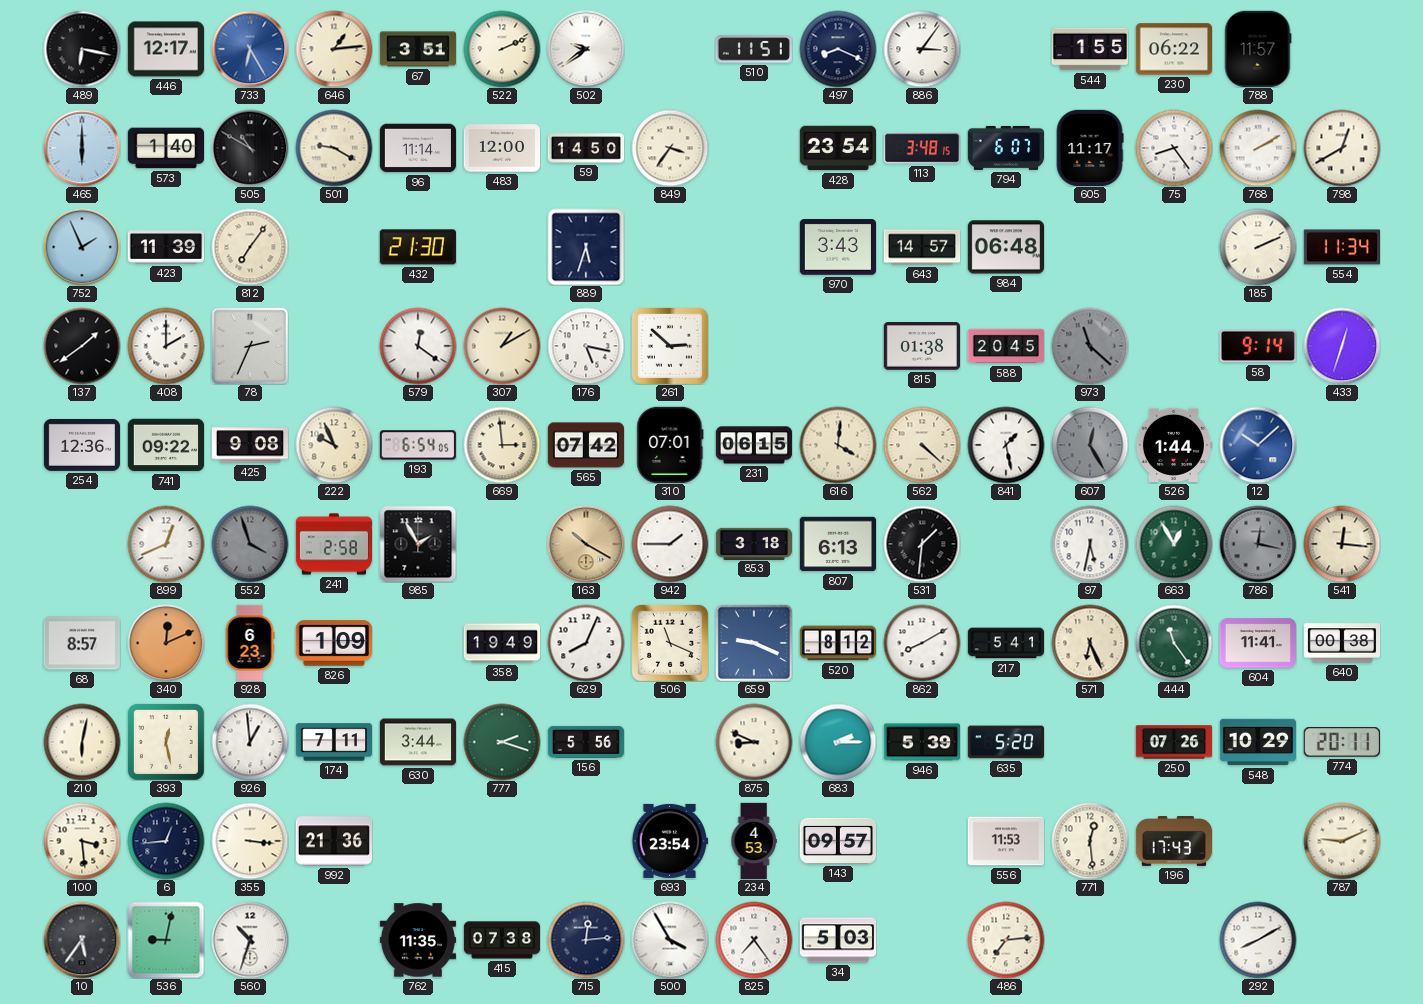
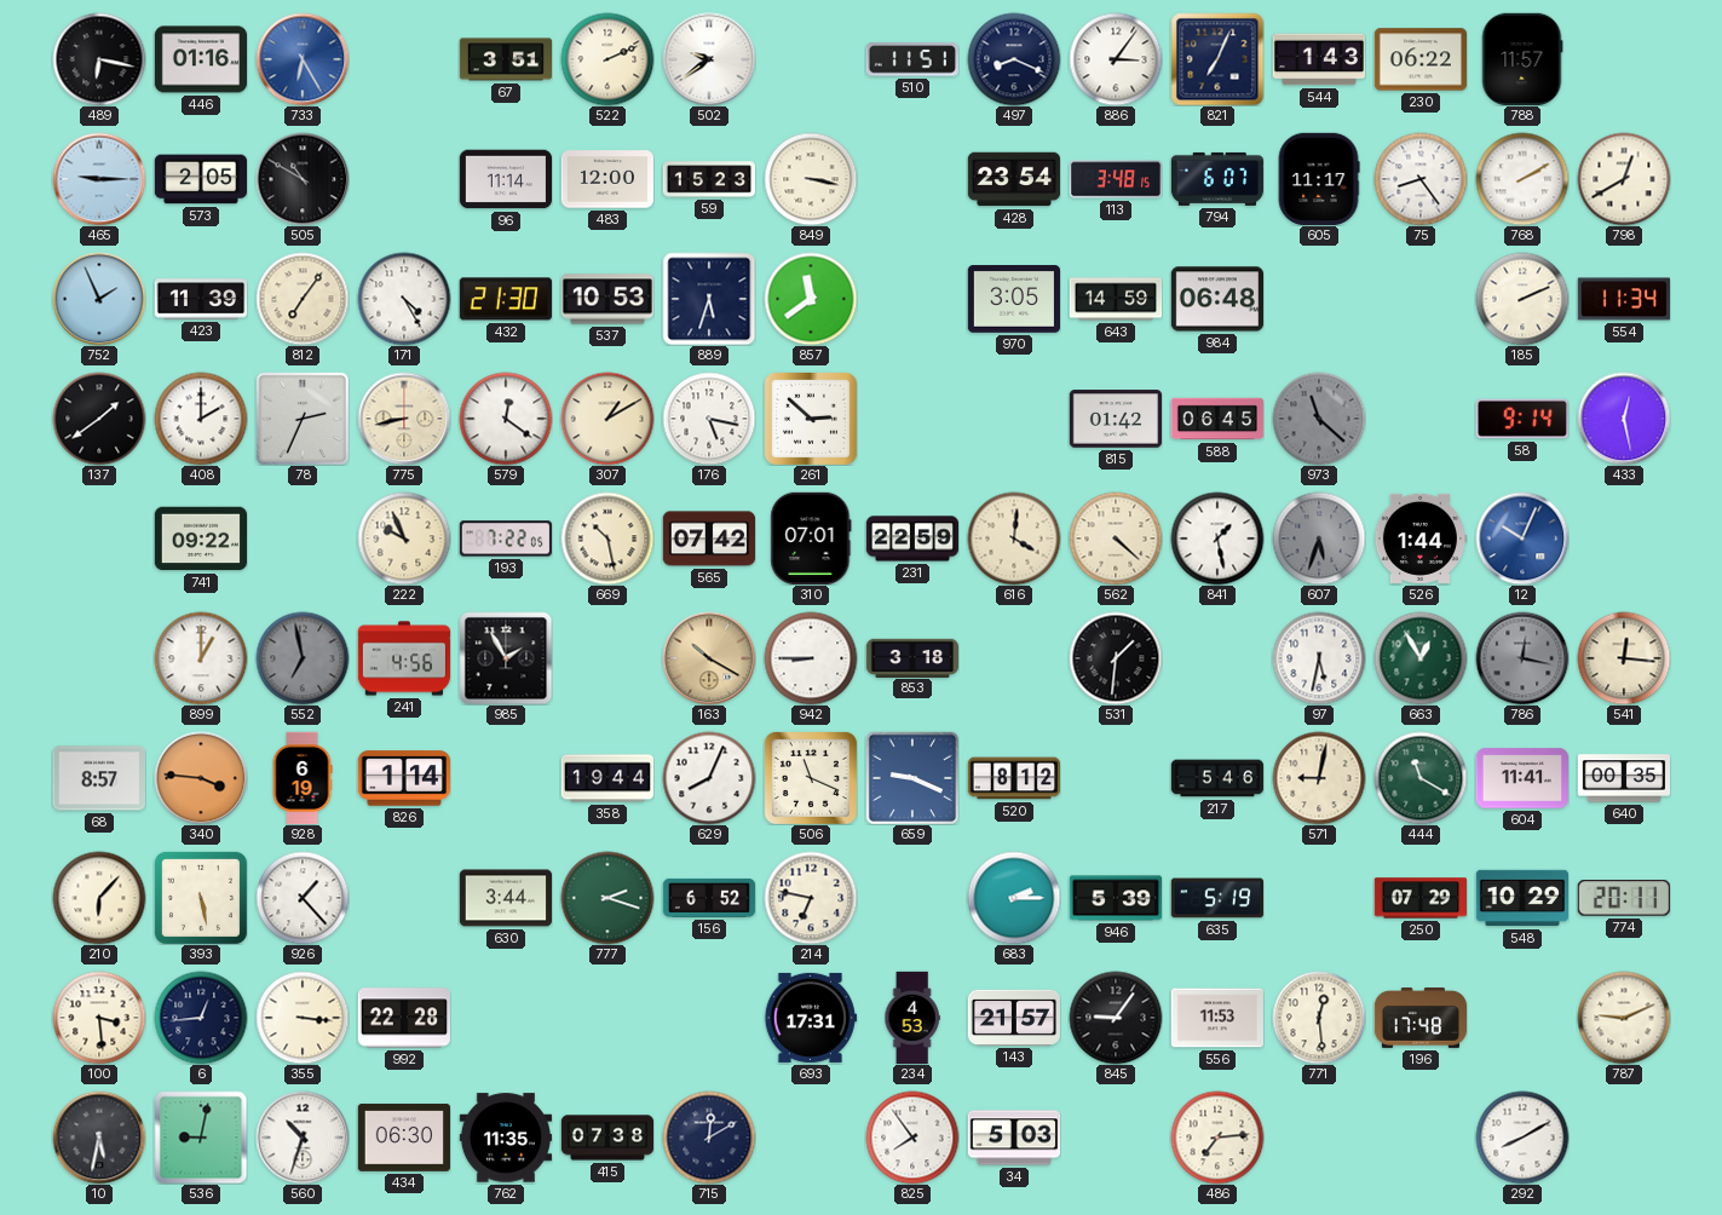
446: 12:17 -> 01:16 (200, 59)
646: 1:14 -> none (334, 49)
821: none -> 7:04 (1217, 59)
544: 1:55 -> 1:43 (1319, 59)
465: 6:00 -> 9:15 (99, 179)
573: 1:40 -> 2:05 (200, 179)
501: 9:20 -> none (334, 148)
59: 14:50 -> 15:23 (709, 179)
849: 3:36 -> 3:17 (811, 179)
171: none -> 4:25 (404, 299)
537: none -> 10:53 (606, 299)
857: none -> 11:39 (811, 299)
970: 3:43 -> 3:05 (1013, 299)
643: 14:57 -> 14:59 (1116, 299)
775: none -> 8:43 (404, 419)
815: 01:38 -> 01:42 (1115, 419)
588: 20:45 -> 06:45 (1217, 419)
433: 12:33 -> 12:28 (1624, 419)
254: 12:36 -> none (81, 445)
425: 9:08 -> none (249, 445)
193: 6:54 -> 7:22 (506, 539)
669: 2:59 -> 10:28 (607, 539)
231: 06:15 -> 22:59 (912, 539)
607: 12:25 -> 5:33 (1319, 539)
12: 10:08 -> 10:04 (1522, 539)
899: 12:41 -> 1:00 (201, 658)
552: 3:57 -> 6:58 (303, 658)
241: 2:58 -> 4:56 (404, 658)
942: 1:45 -> 8:45 (811, 658)
807: 6:13 -> none (837, 544)
340: 12:11 -> 3:46 (201, 778)
928: 6:23 -> 6:19 (303, 777)
826: 1:09 -> 1:14 (403, 778)
358: 19:49 -> 19:44 (607, 778)
862: 8:10 -> none (922, 643)
217: 5:41 -> 5:46 (1216, 778)
571: 6:26 -> 9:02 (1319, 778)
444: 11:24 -> 11:20 (1421, 778)
640: 00:38 -> 00:35 (1624, 778)
210: 6:02 -> 6:07 (99, 898)
393: 12:28 -> 5:28 (201, 898)
926: 12:59 -> 1:23 (303, 898)
174: 7:11 -> none (333, 742)
156: 5:56 -> 6:52 (709, 898)
214: none -> 6:47 (811, 898)
875: 8:49 -> none (754, 742)
635: 5:20 -> 5:19 (1216, 898)
250: 07:26 -> 07:29 (1419, 898)
992: 21:36 -> 22:28 (404, 1018)
693: 23:54 -> 17:31 (810, 1018)
143: 09:57 -> 21:57 (1013, 1018)
845: none -> 9:06 (1116, 1018)
196: 17:43 -> 17:48 (1421, 1019)
10: 5:36 -> 5:32 (99, 1138)
434: none -> 06:30 (403, 1138)
715: 12:14 -> 12:10 (709, 1138)
500: 3:55 -> none (670, 940)
825: 7:24 -> 7:54 (912, 1138)
